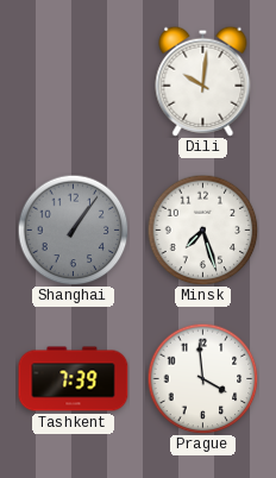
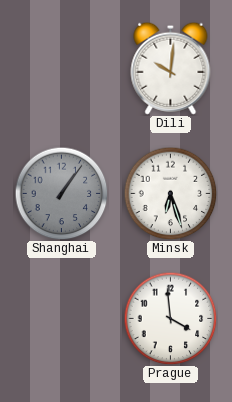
Minsk: 7:27 -> 6:27 (170, 193)
Tashkent: 7:39 -> none (74, 379)
